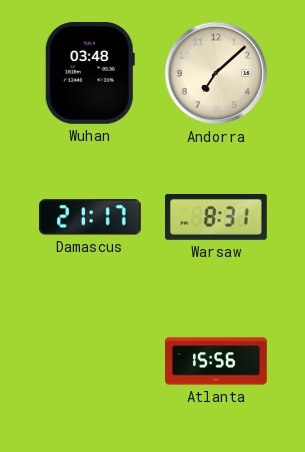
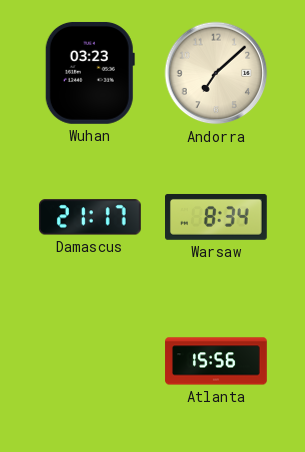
Wuhan: 03:48 -> 03:23 (90, 73)
Warsaw: 8:31 -> 8:34 (217, 217)
